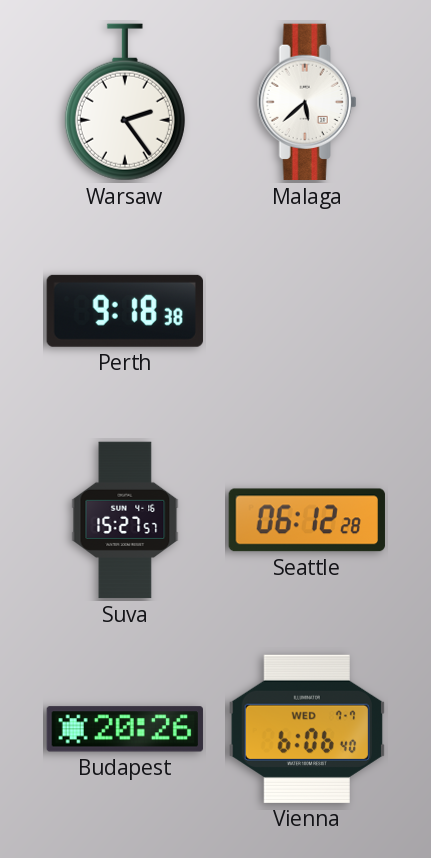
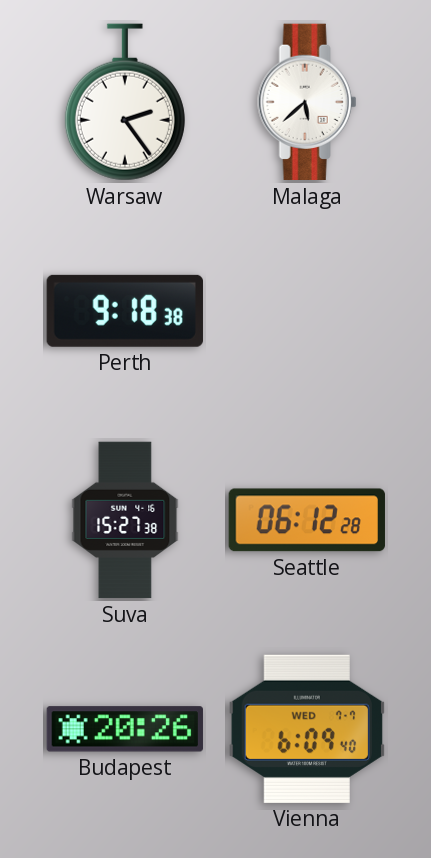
Suva: 15:27:57 -> 15:27:38 (125, 520)
Vienna: 6:06 -> 6:09 (306, 729)
